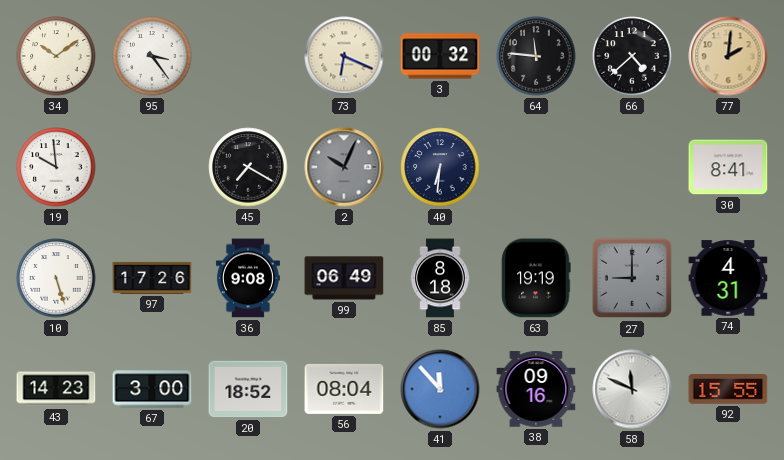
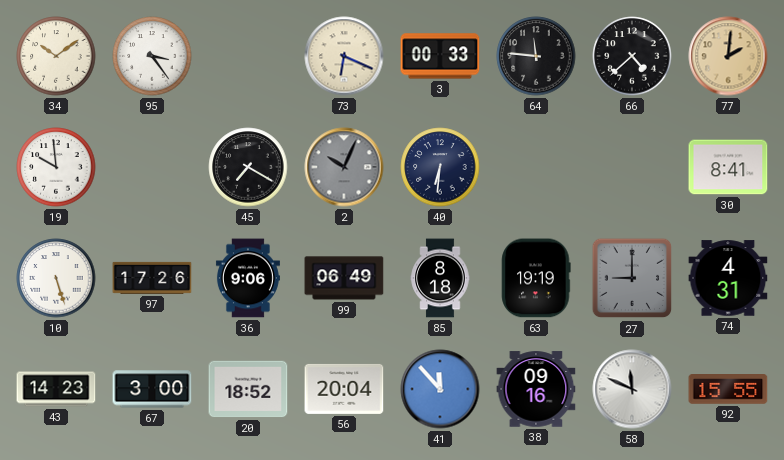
3: 00:32 -> 00:33 (440, 56)
36: 9:08 -> 9:06 (248, 278)
56: 08:04 -> 20:04 (344, 389)
